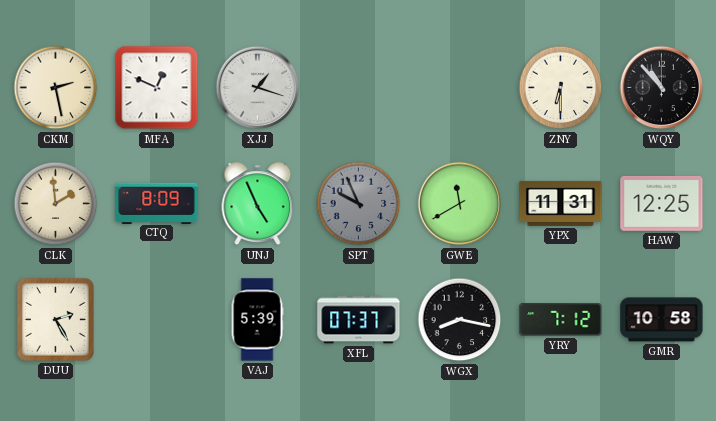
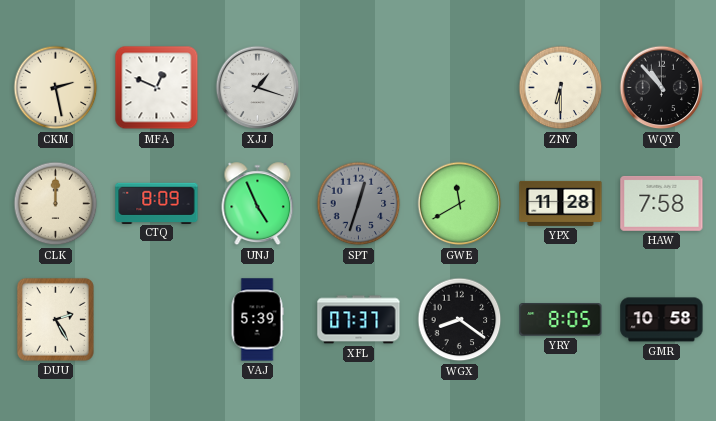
CLK: 1:59 -> 12:00 (56, 204)
SPT: 9:56 -> 12:33 (359, 204)
YPX: 11:31 -> 11:28 (561, 203)
HAW: 12:25 -> 7:58 (662, 203)
WGX: 8:17 -> 8:21 (460, 320)
YRY: 7:12 -> 8:05 (561, 320)
